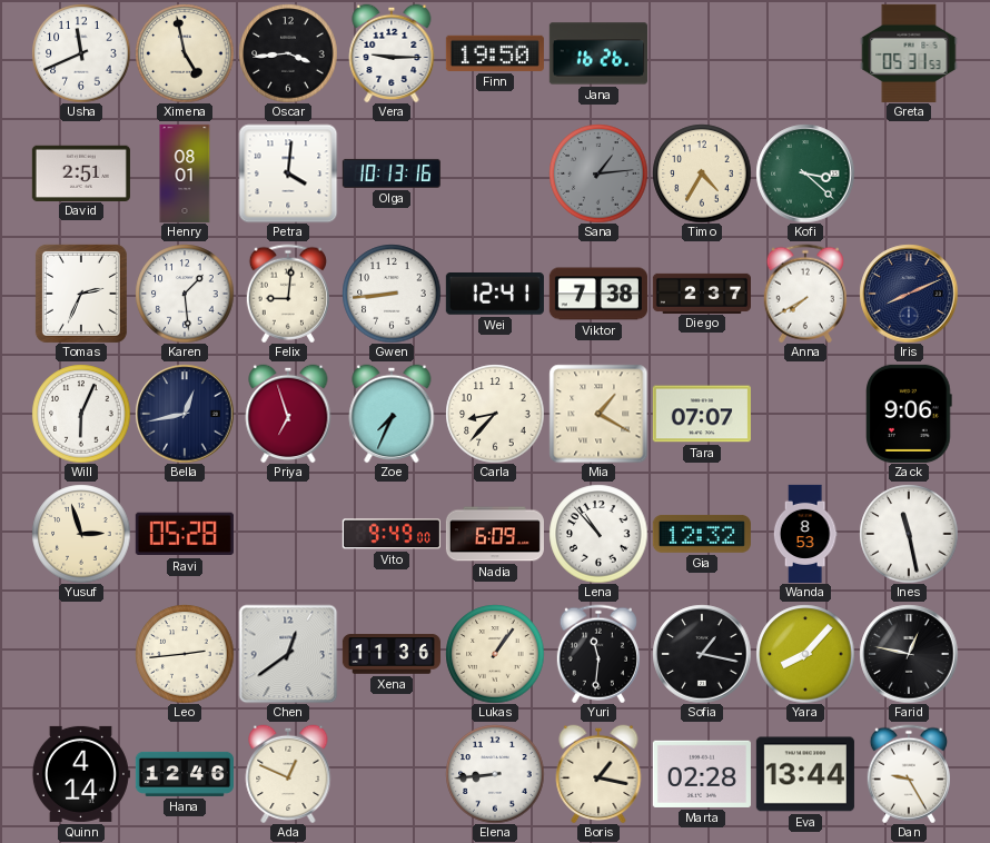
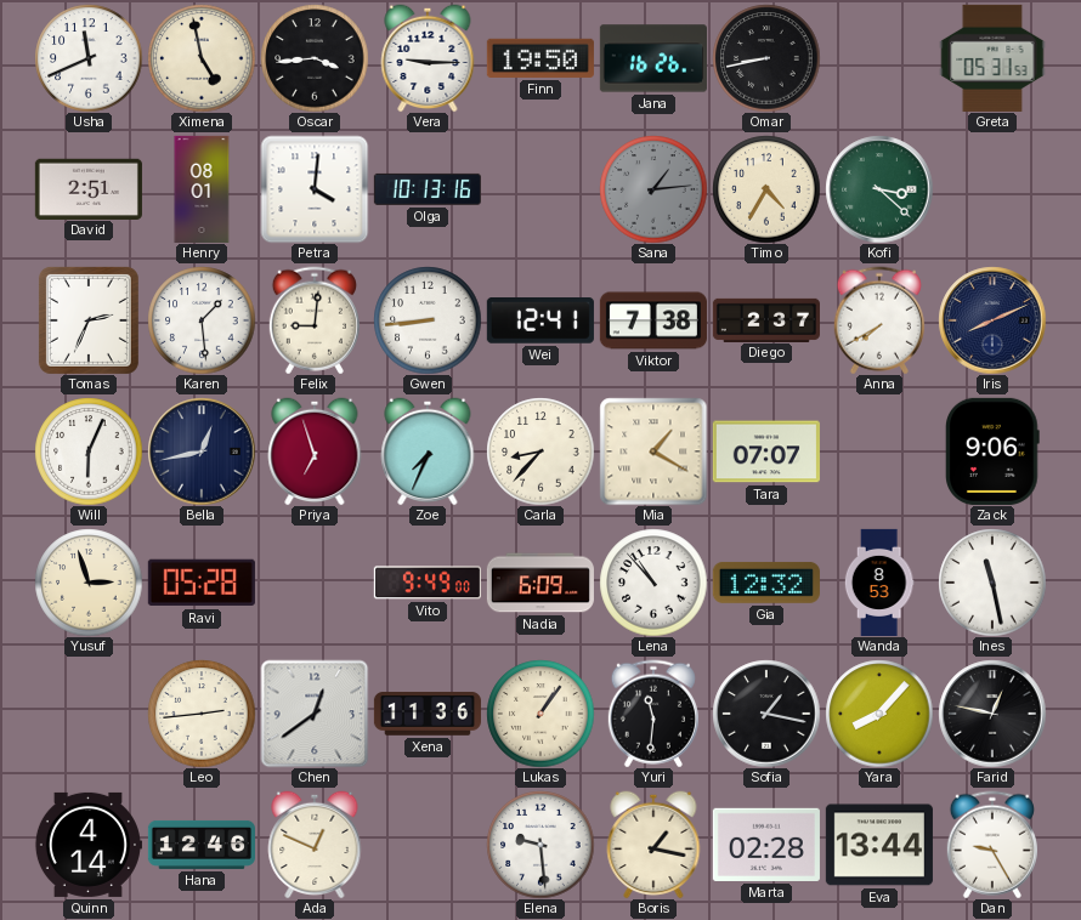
Omar: none -> 8:43 (766, 58)
Elena: 8:44 -> 9:29 (540, 845)
